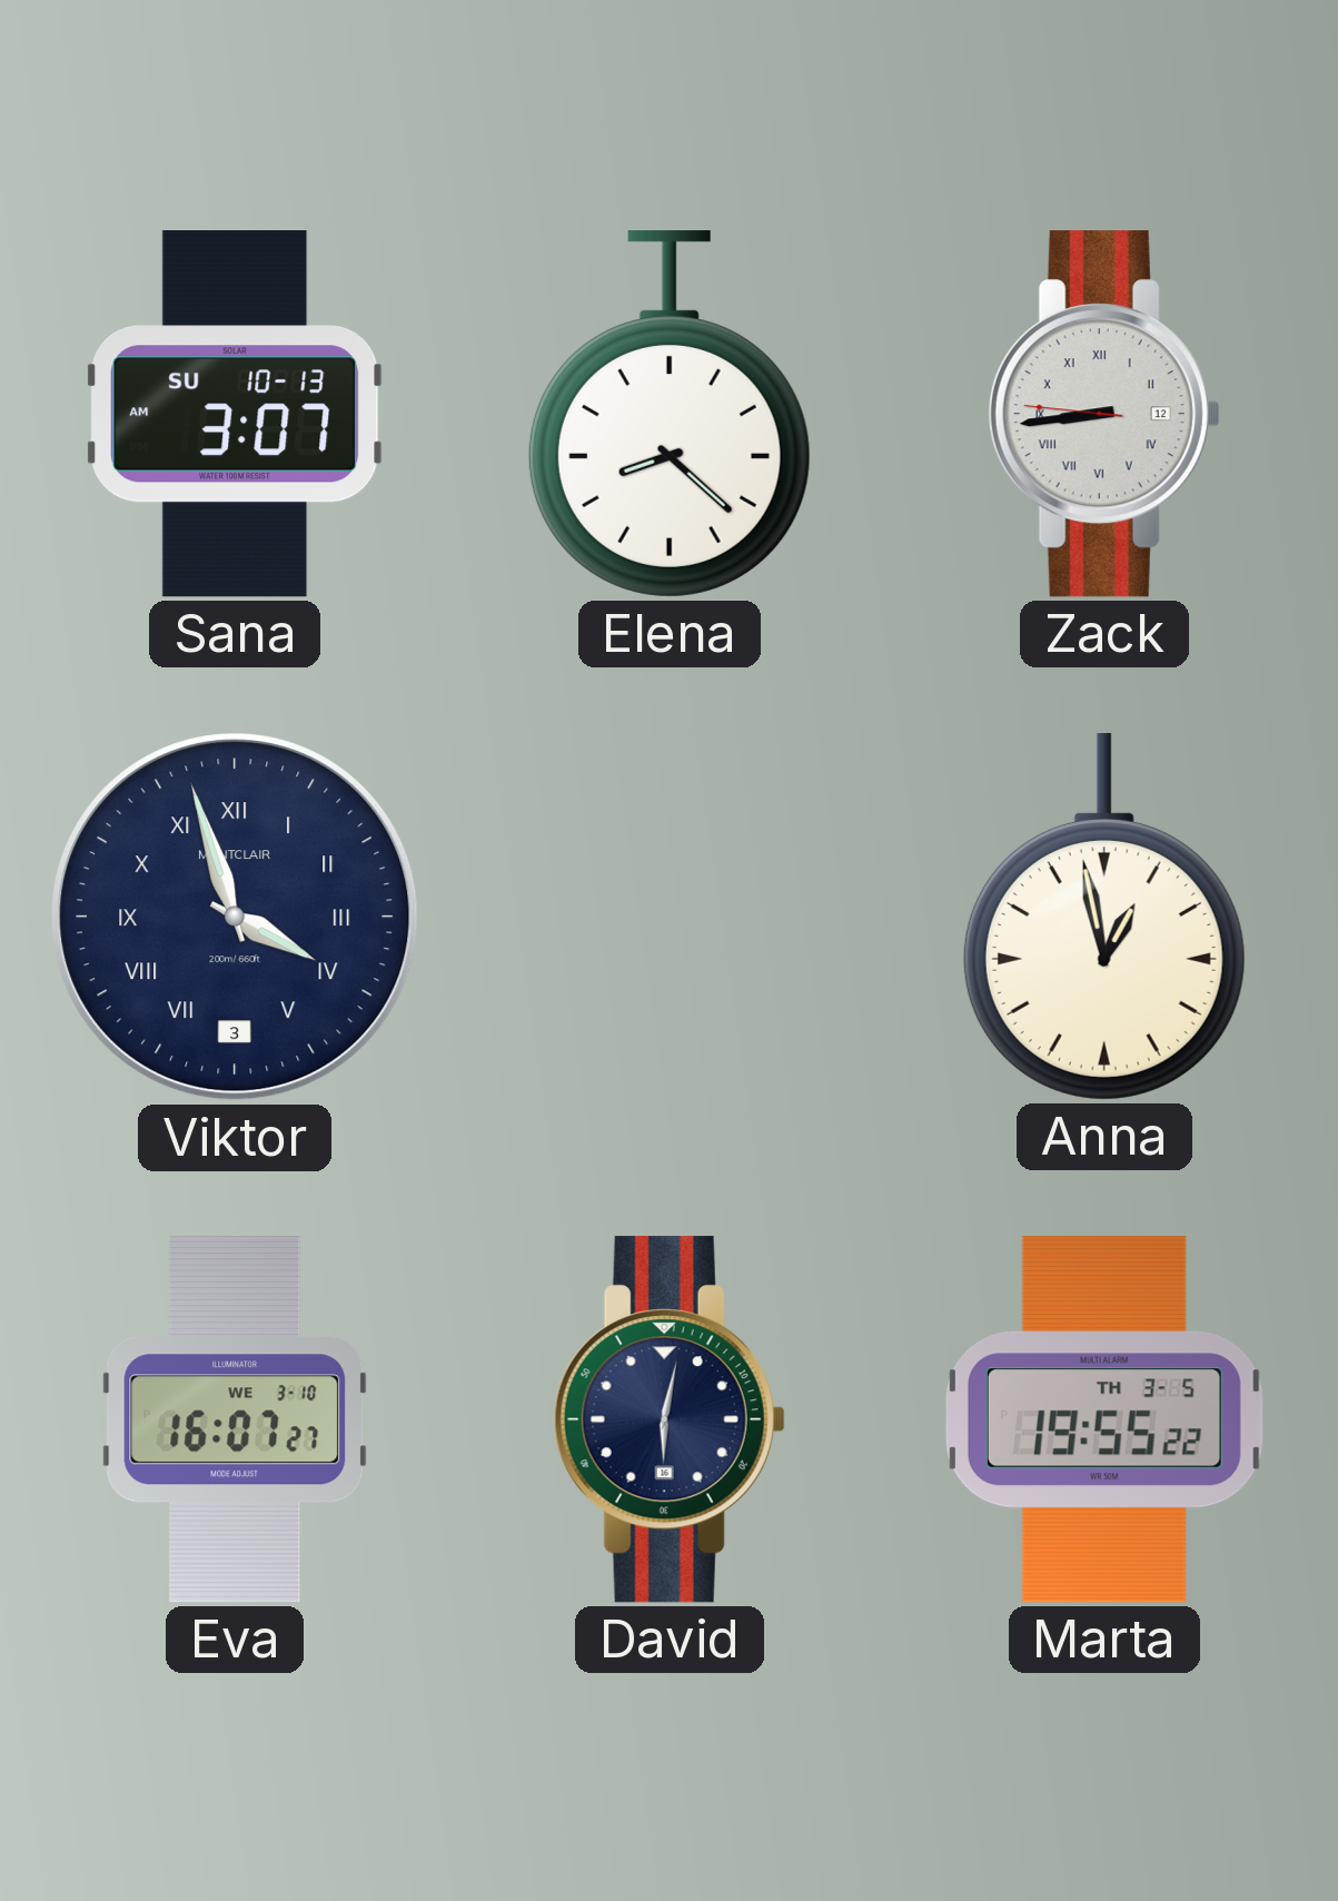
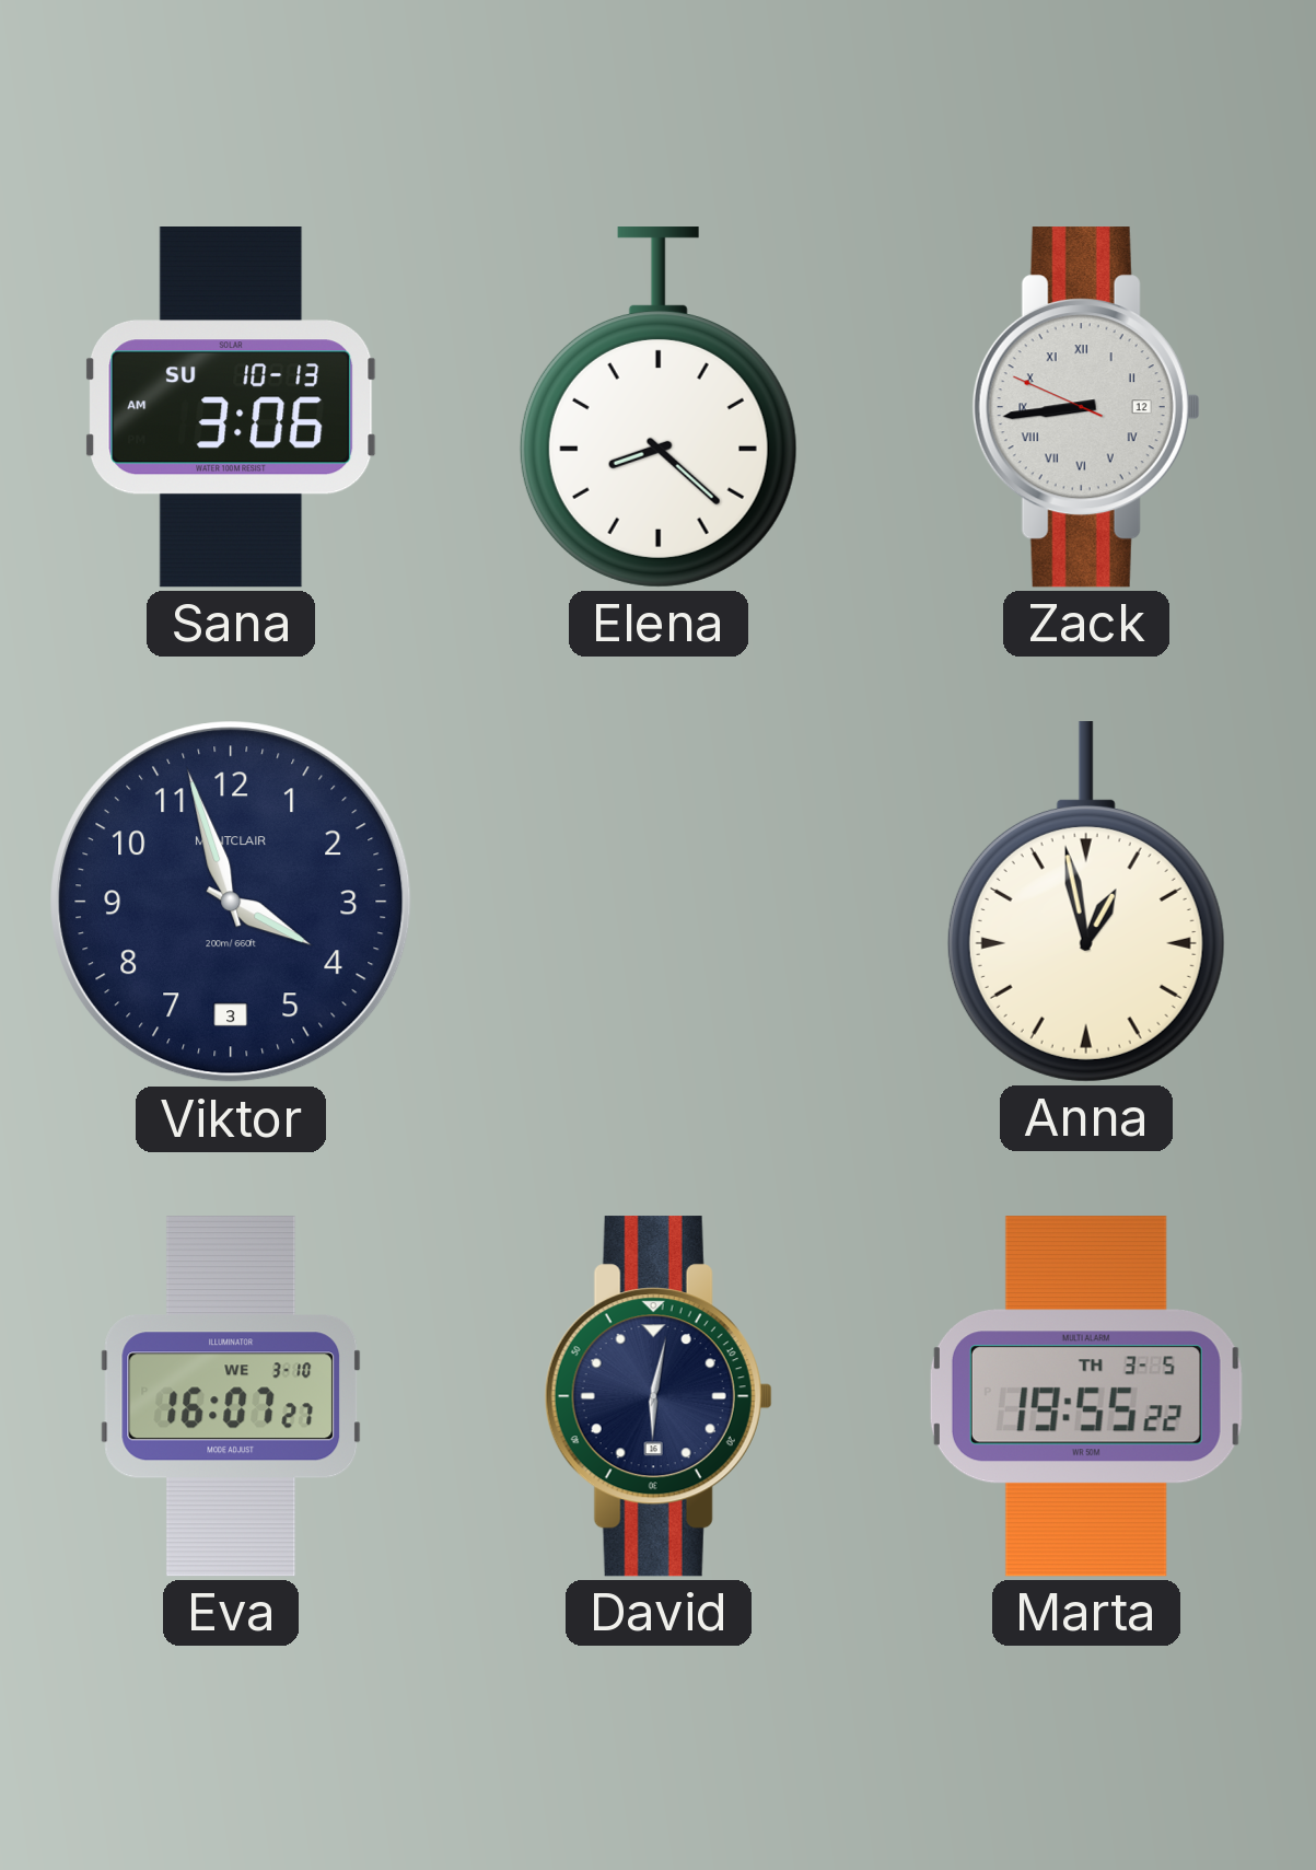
Sana: 3:07 -> 3:06 (231, 408)
Zack: 8:43:46 -> 8:43:49 (1086, 407)
Viktor numerals: Roman -> Arabic (231, 902)
